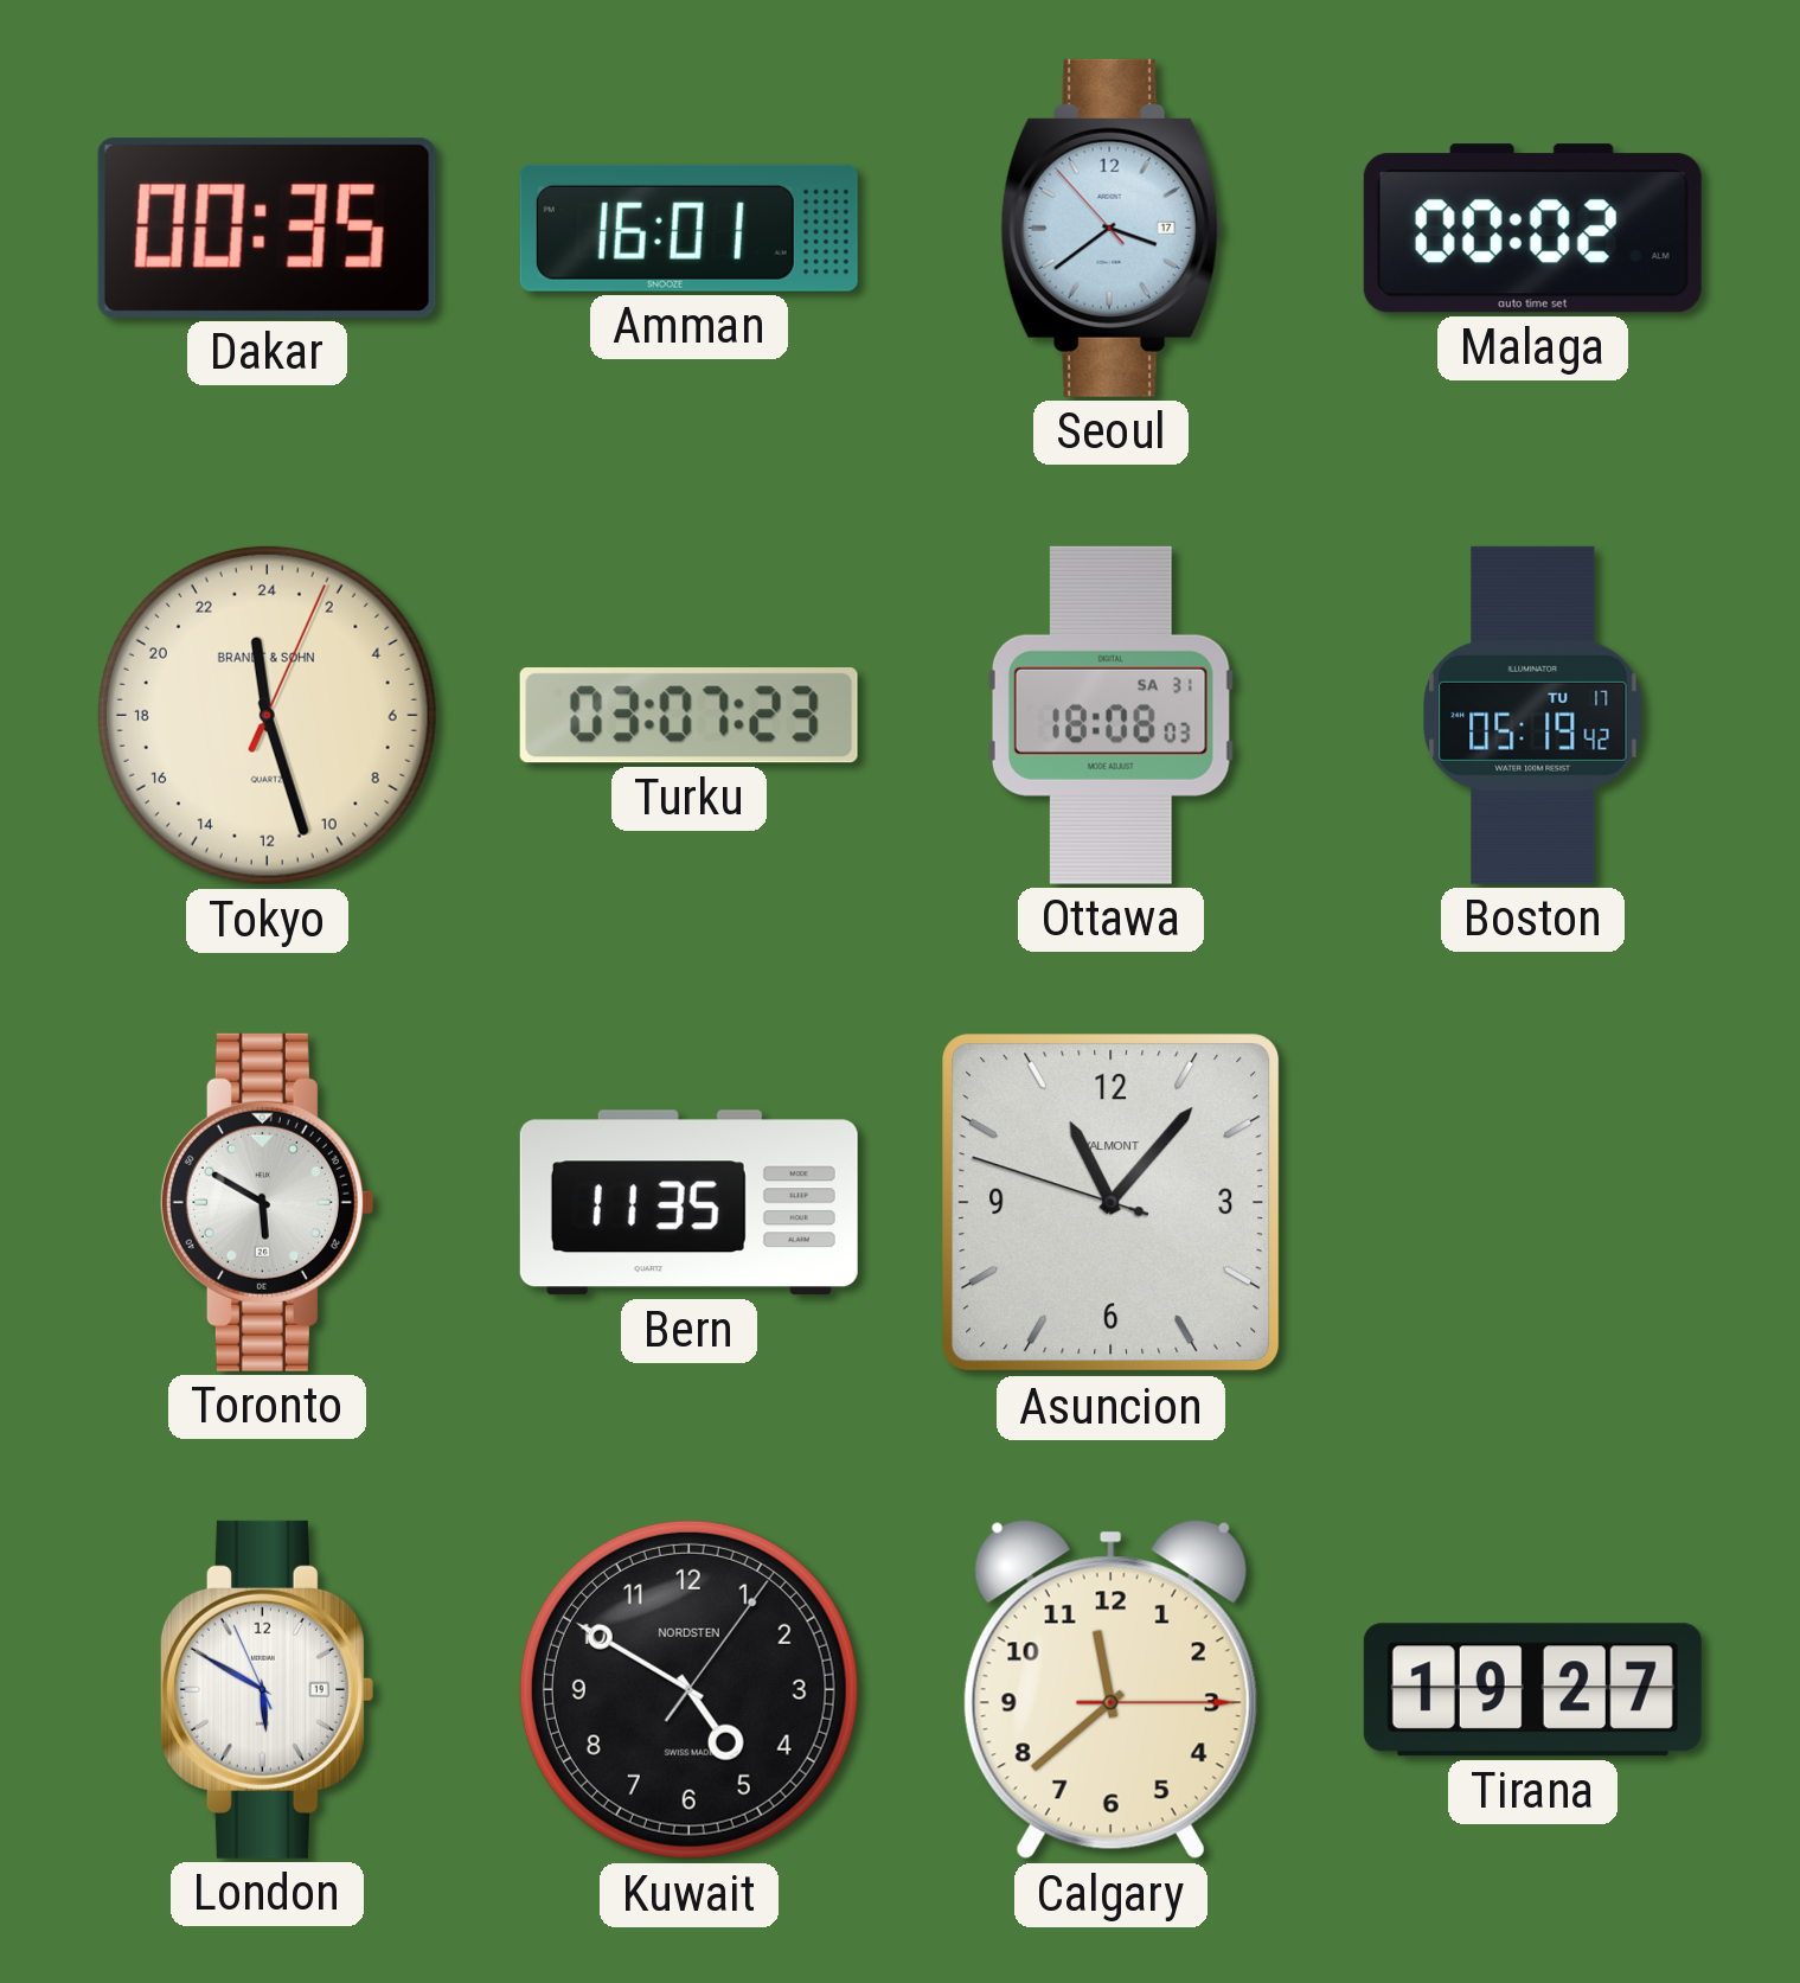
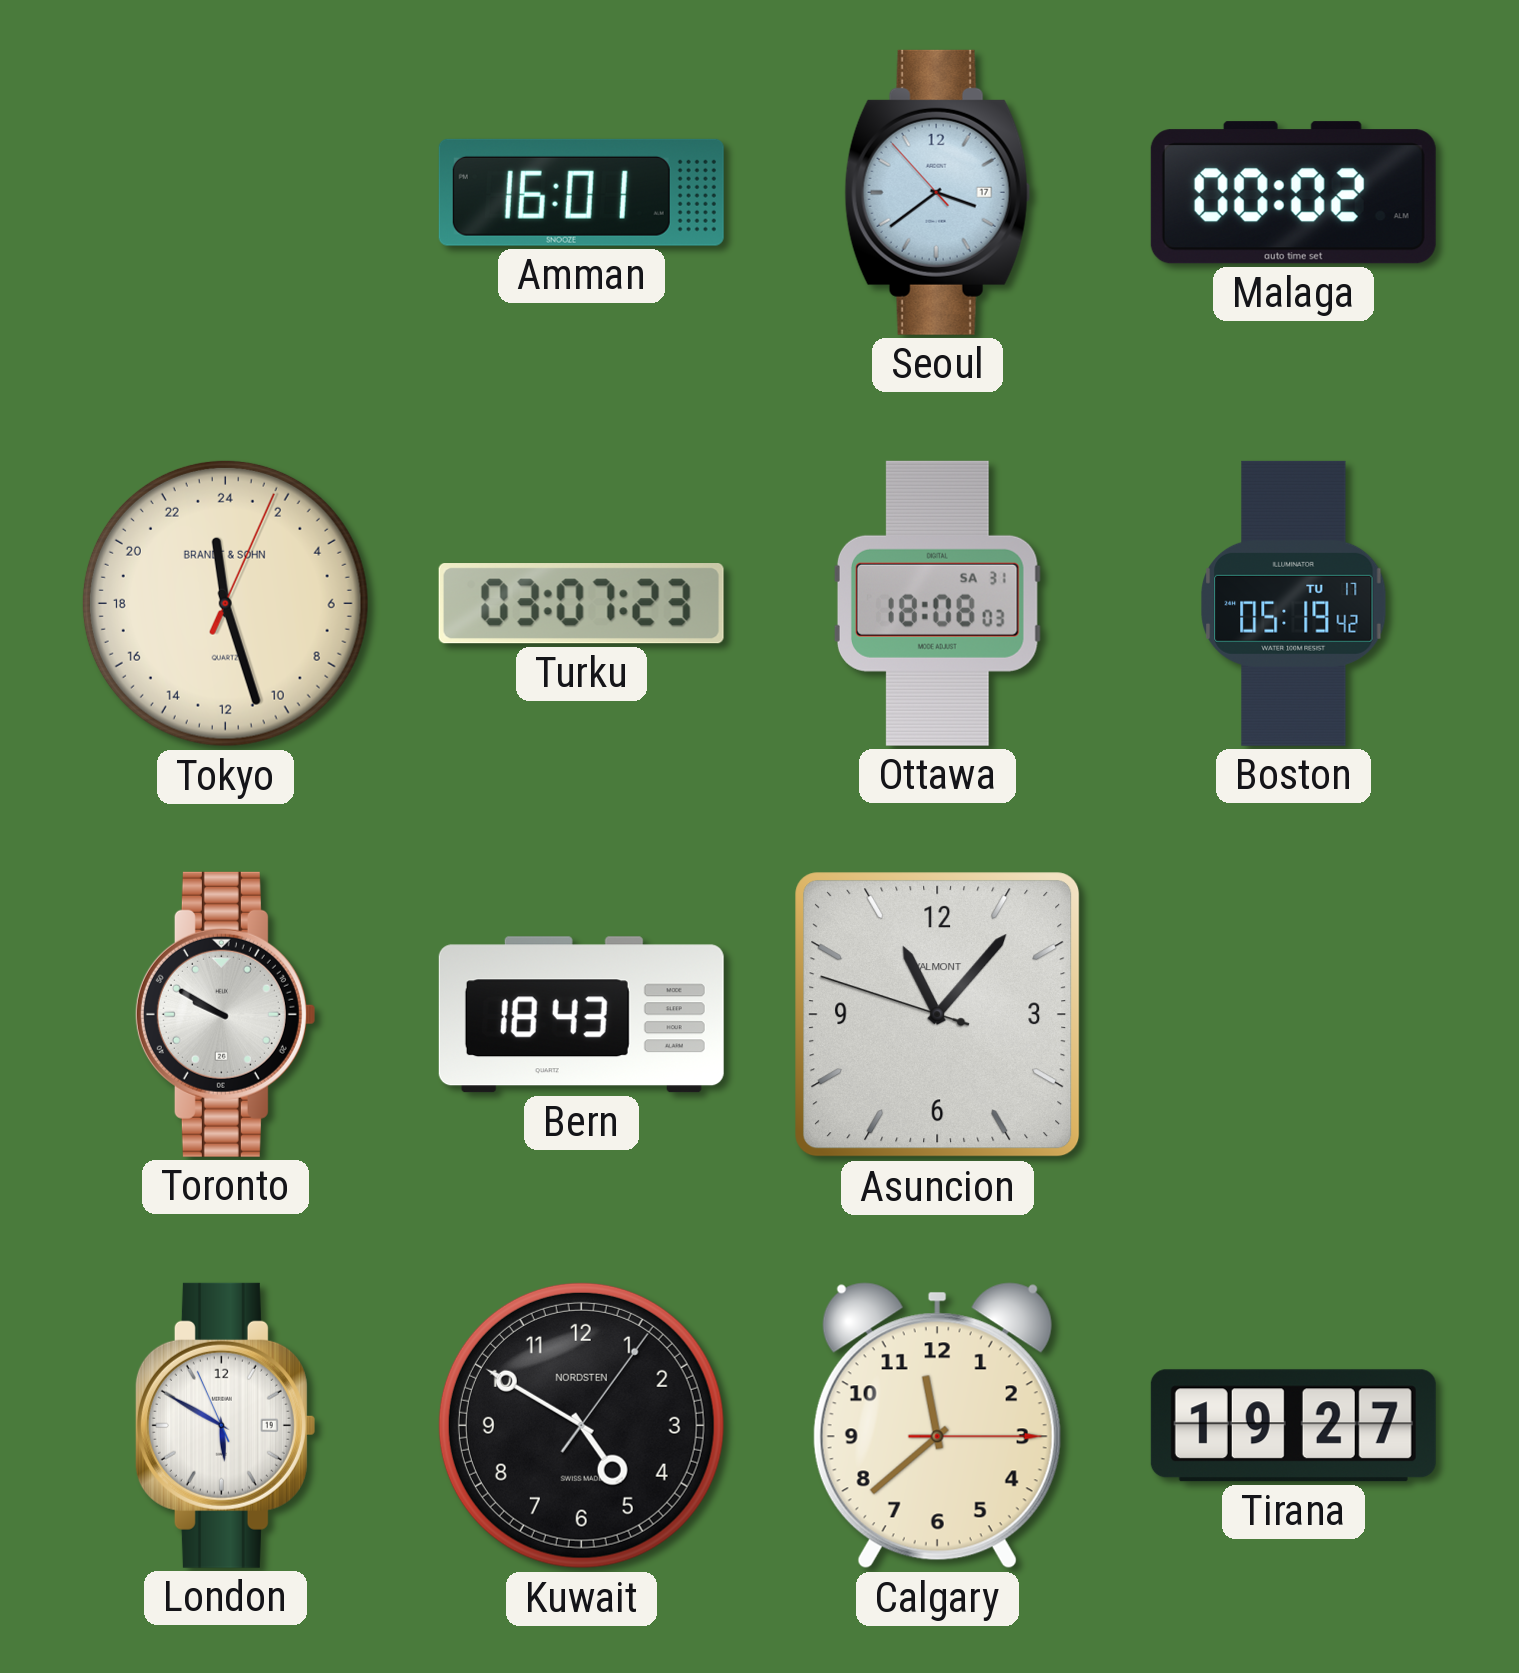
Dakar: 00:35 -> none (267, 228)
Toronto: 5:50 -> 9:50 (225, 1014)
Bern: 11:35 -> 18:43 (581, 1015)
